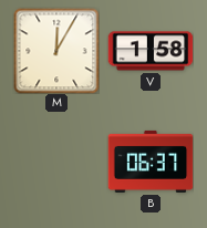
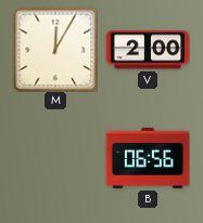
V: 1:58 -> 2:00 (148, 50)
B: 06:37 -> 06:56 (148, 158)
